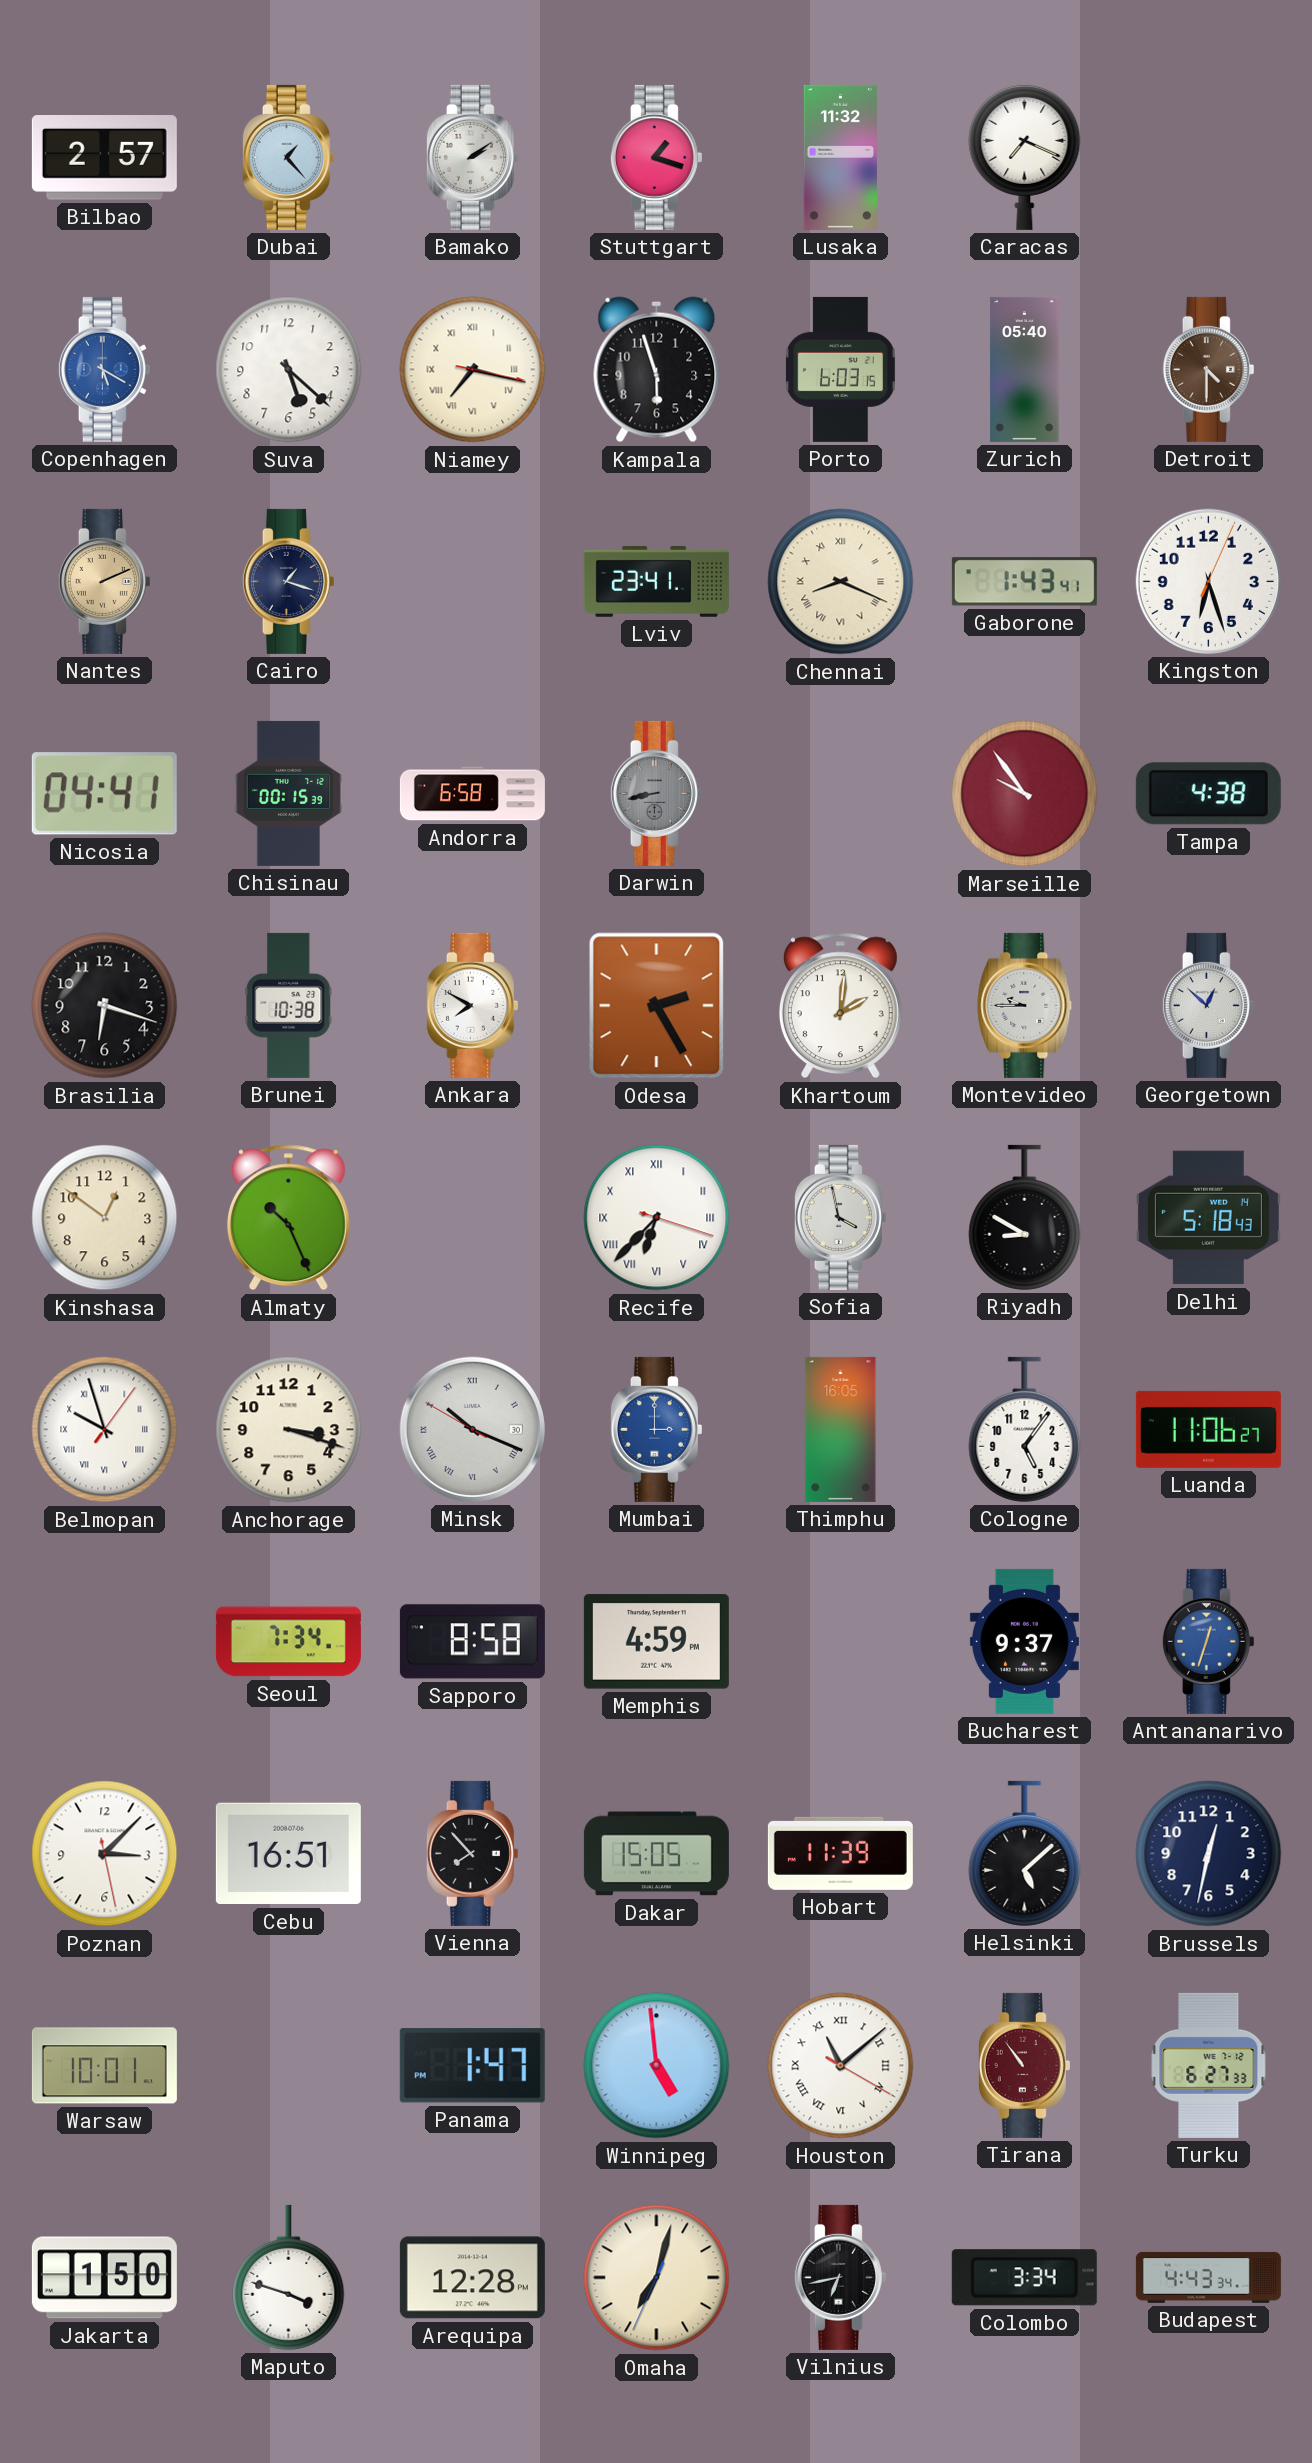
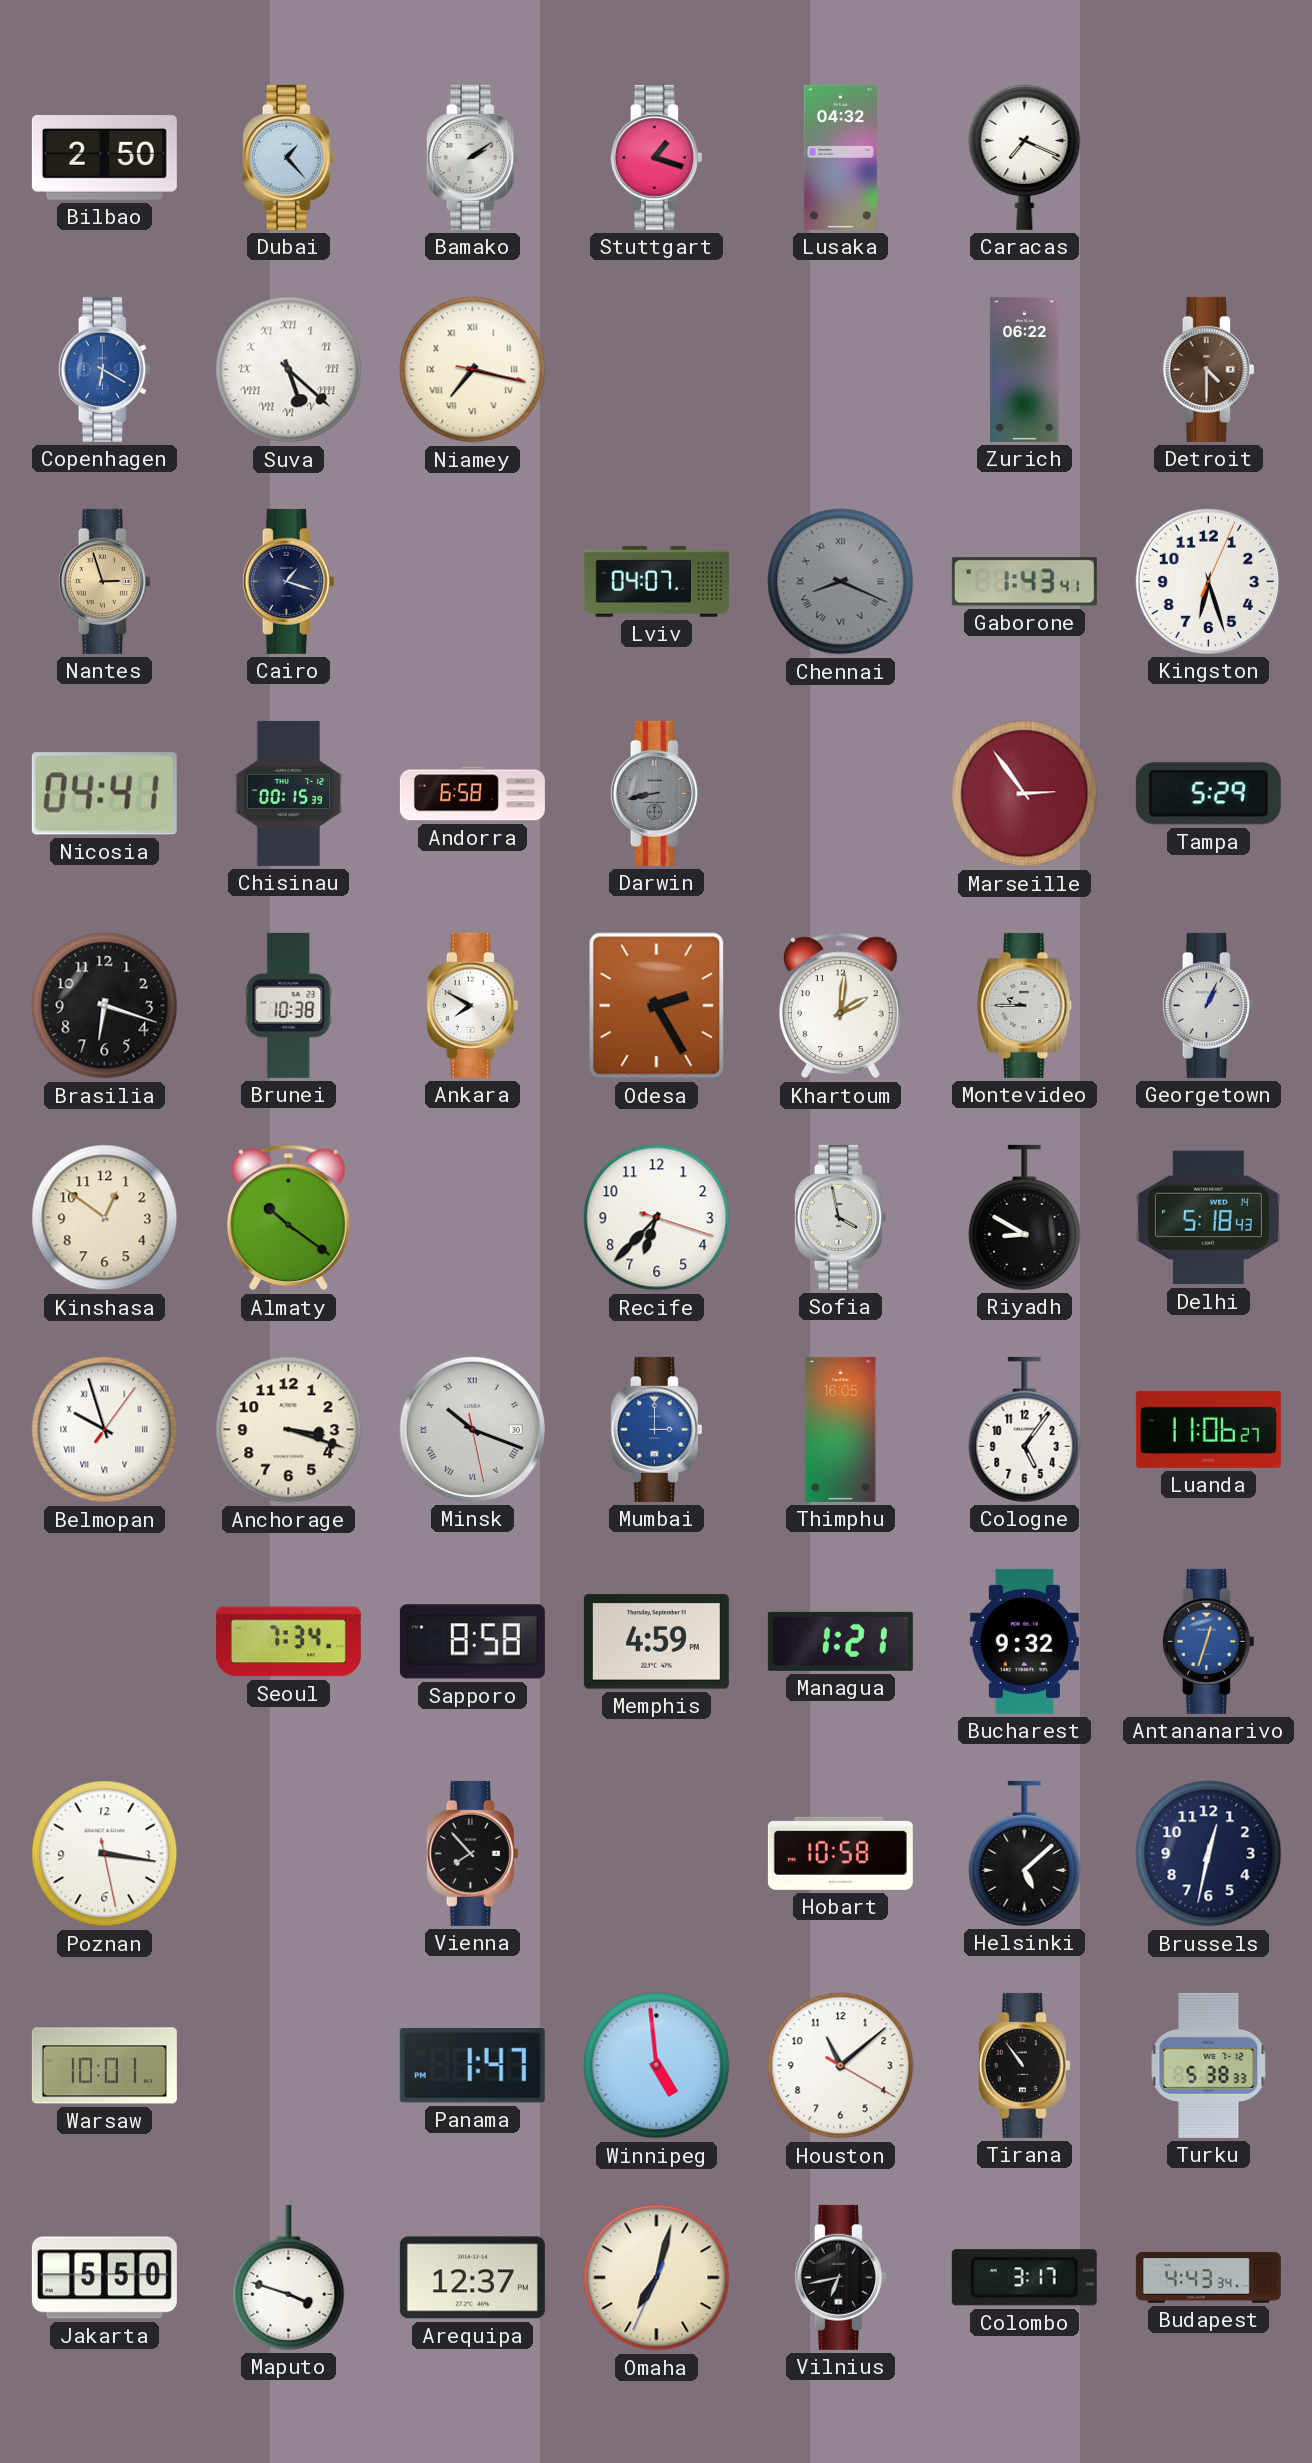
Bilbao: 2:57 -> 2:50 (104, 158)
Lusaka: 11:32 -> 04:32 (840, 157)
Copenhagen: 5:20 -> 6:20 (104, 369)
Suva numerals: Arabic -> Roman (289, 370)
Kampala: 5:57 -> none (657, 370)
Porto: 6:03 -> none (840, 369)
Zurich: 05:40 -> 06:22 (1025, 369)
Nantes: 2:11 -> 2:57 (104, 581)
Lviv: 23:41 -> 04:07 (656, 581)
Chennai dial: cream -> grey (841, 582)
Marseille: 9:54 -> 2:54 (1025, 794)
Tampa: 4:38 -> 5:29 (1208, 794)
Georgetown: 12:52 -> 1:04 (1208, 1005)
Almaty: 10:26 -> 10:21 (288, 1218)
Recife numerals: Roman -> Arabic (657, 1218)
Minsk: 10:18:50 -> 10:18:28 (472, 1429)
Managua: none -> 1:21 (840, 1641)
Bucharest: 9:37 -> 9:32 (1024, 1641)
Poznan: 3:07 -> 3:16 (105, 1854)
Cebu: 16:51 -> none (288, 1854)
Dakar: 15:05 -> none (656, 1854)
Hobart: 11:39 -> 10:58 (840, 1853)
Houston numerals: Roman -> Arabic (841, 2066)
Tirana dial: burgundy -> black (1024, 2065)
Turku: 6:27 -> 5:38 (1209, 2065)
Jakarta: 1:50 -> 5:50 (104, 2278)
Arequipa: 12:28 -> 12:37 (472, 2278)
Colombo: 3:34 -> 3:17 (1024, 2278)
